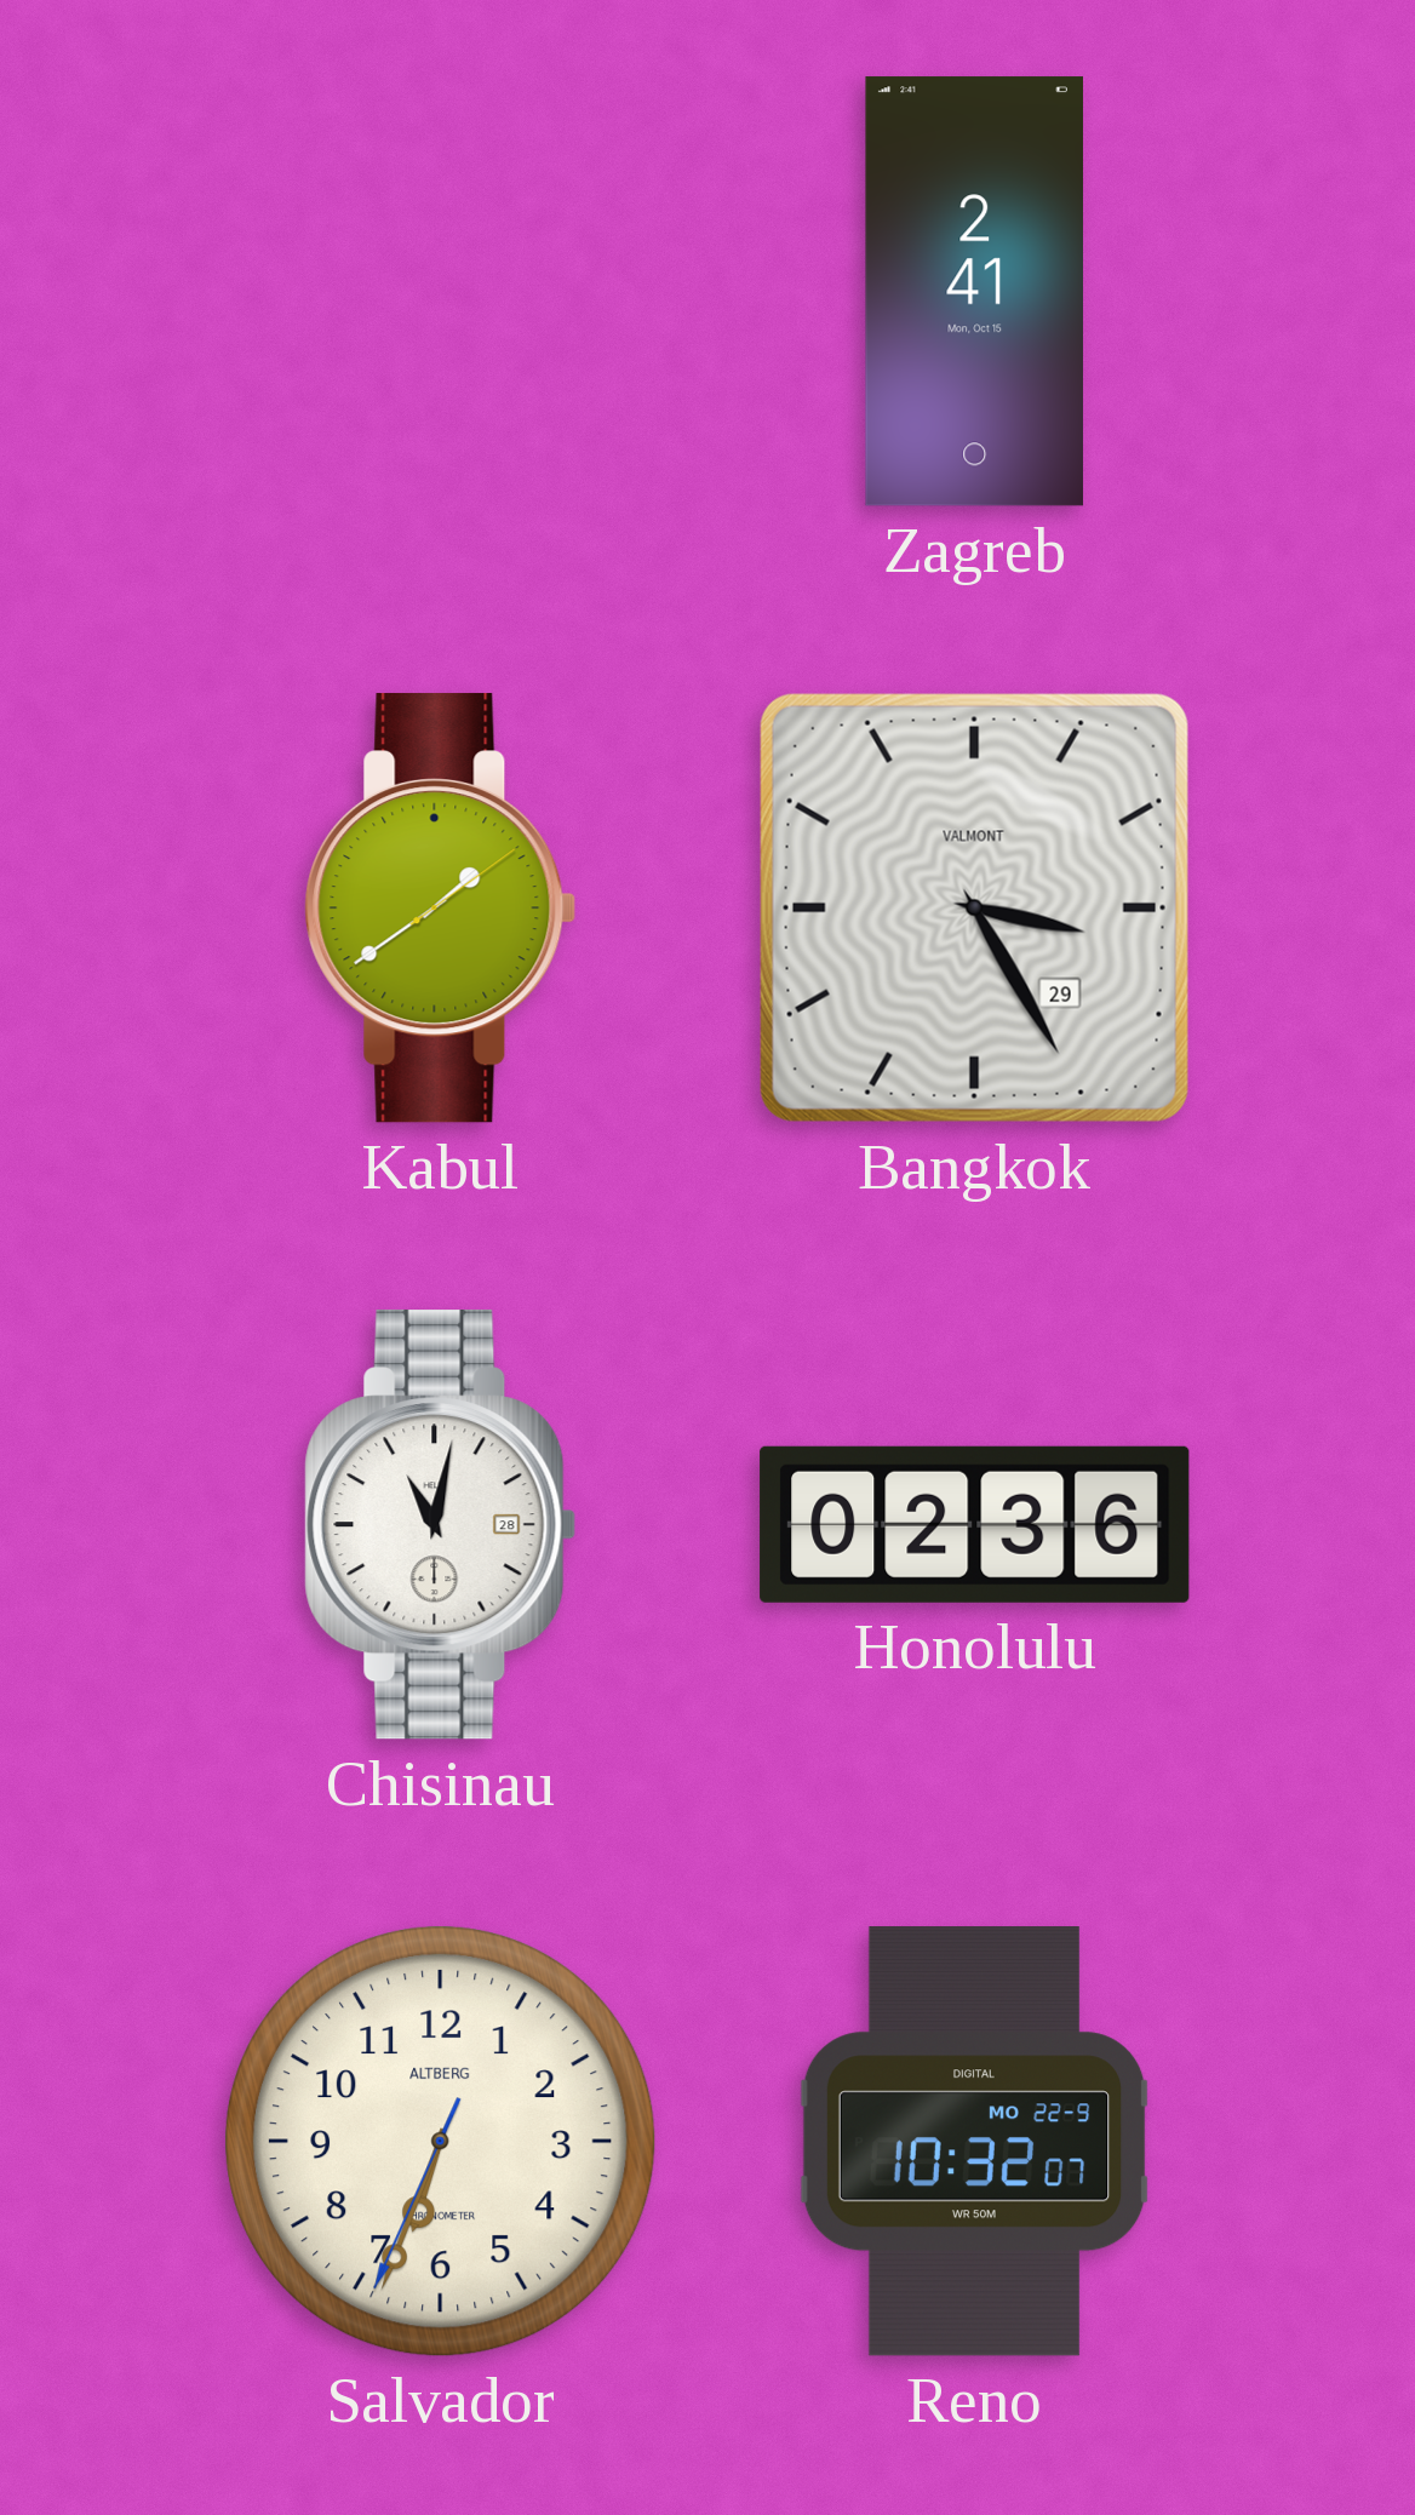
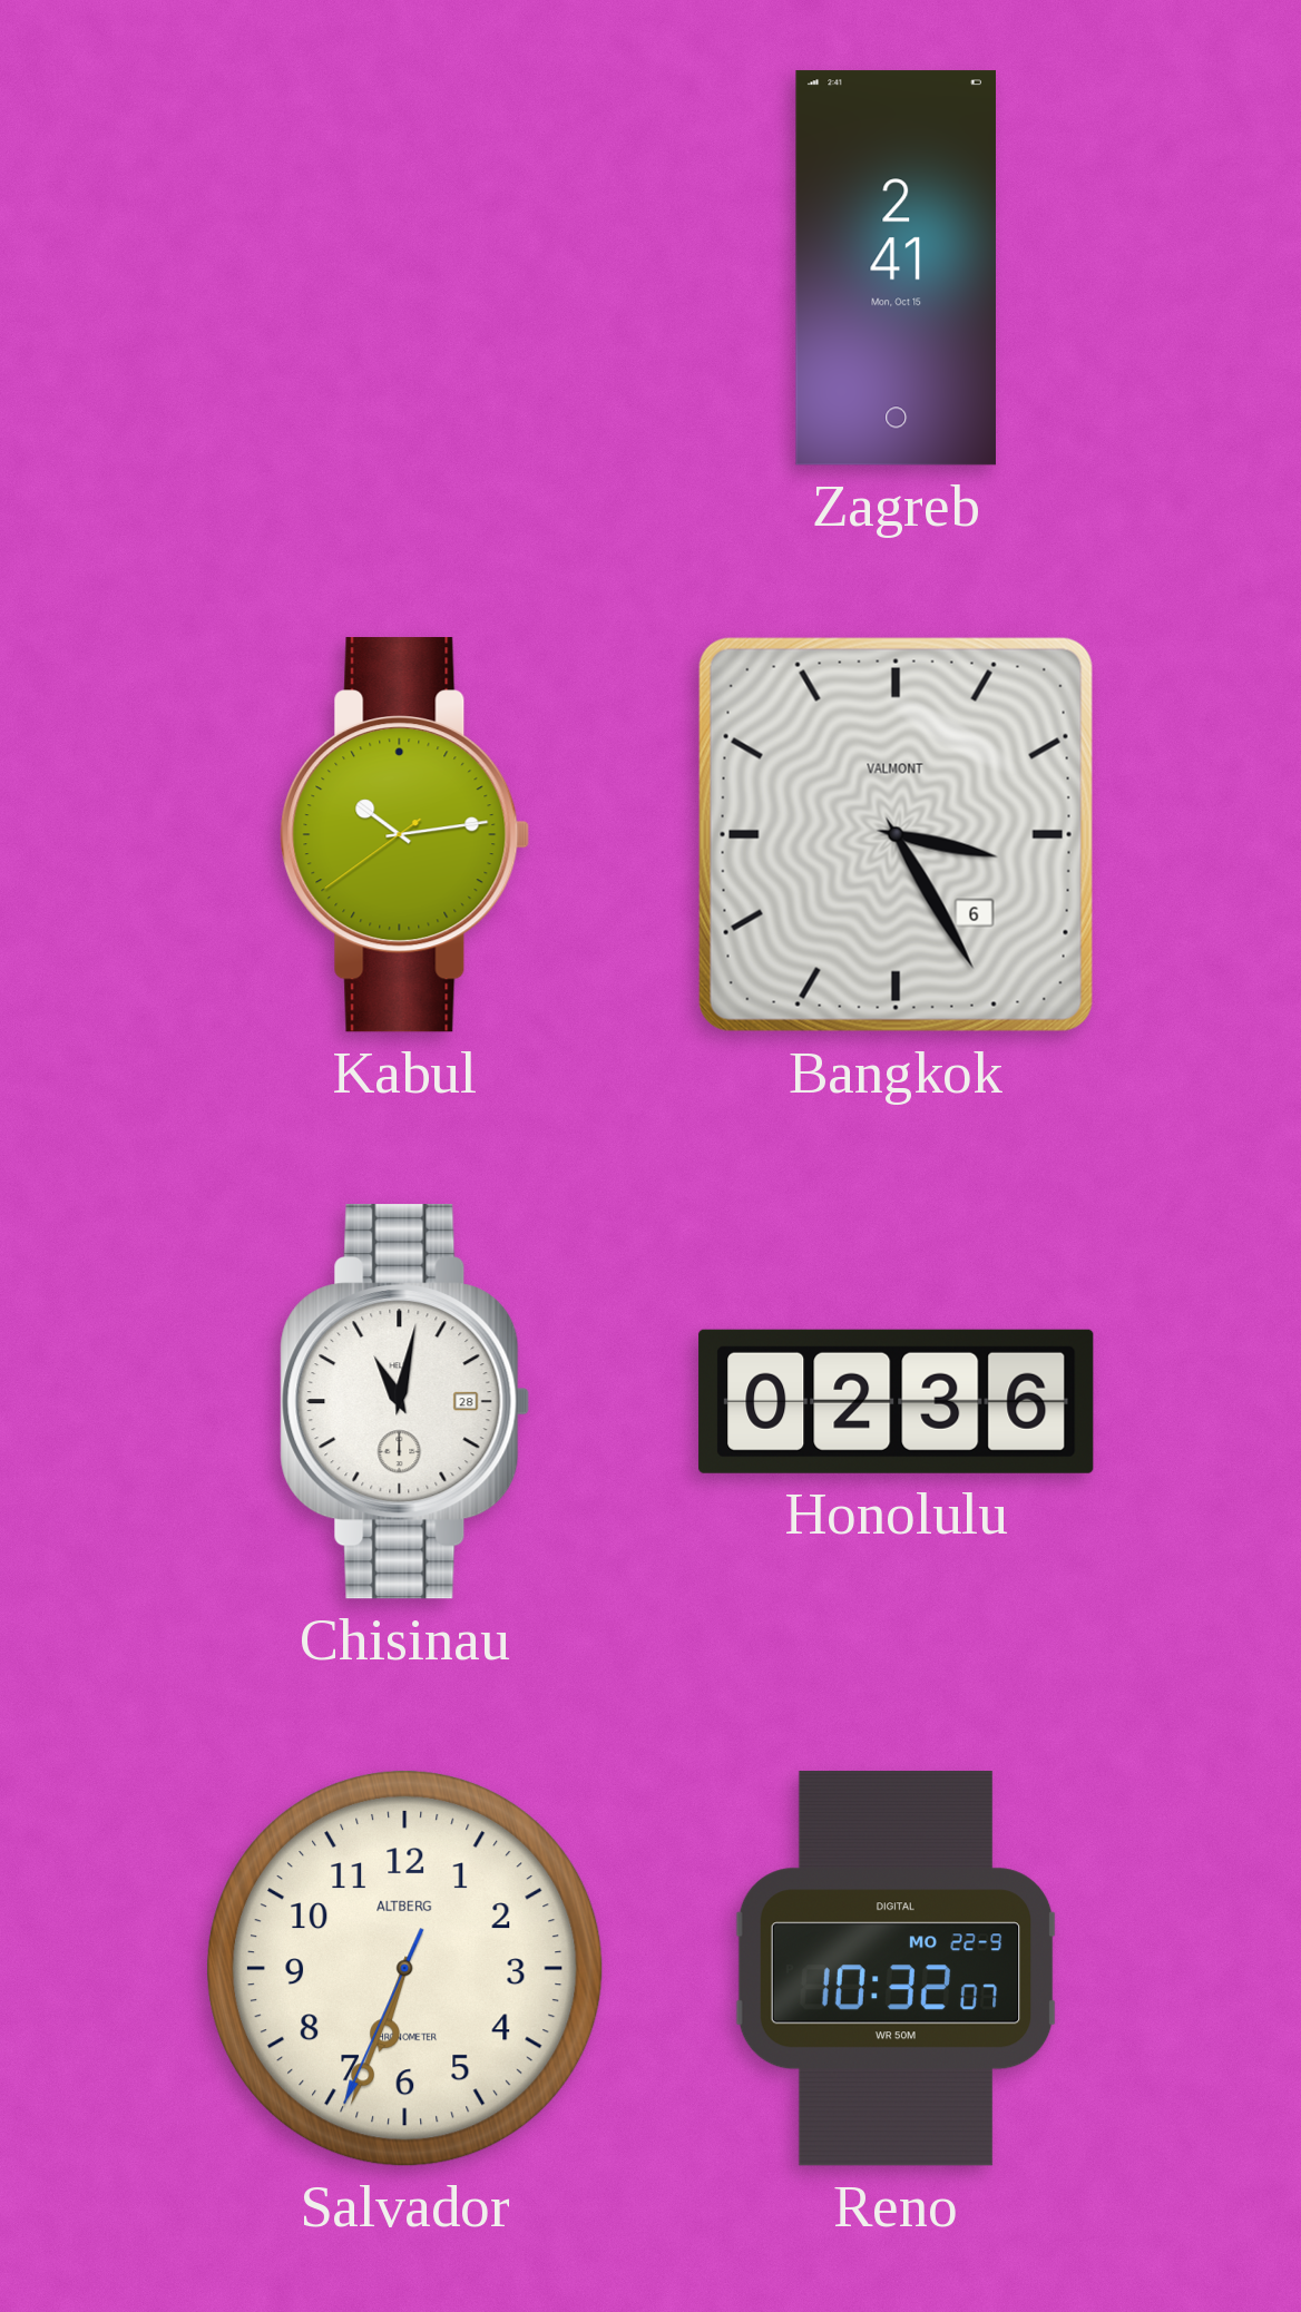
Kabul: 1:39 -> 10:13 (405, 835)
Bangkok date: 29 -> 6 (896, 834)
